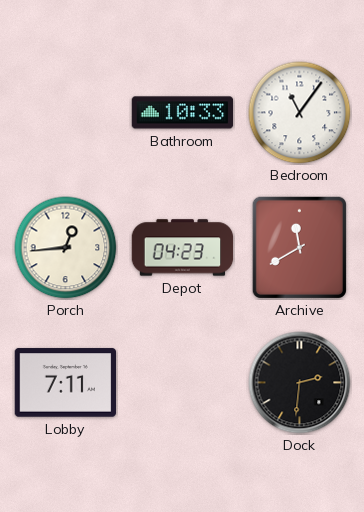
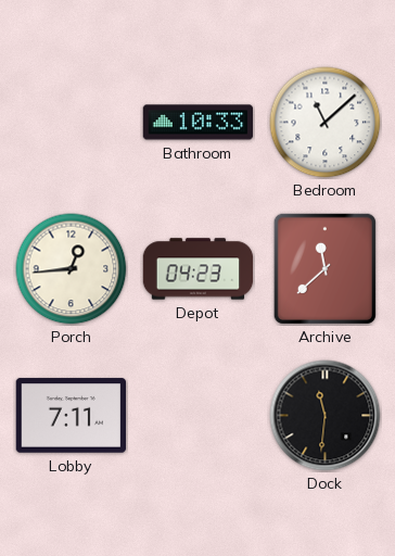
Bedroom: 11:06 -> 11:08 (326, 123)
Archive: 11:40 -> 11:38 (324, 268)
Dock: 2:31 -> 11:31 (326, 416)
